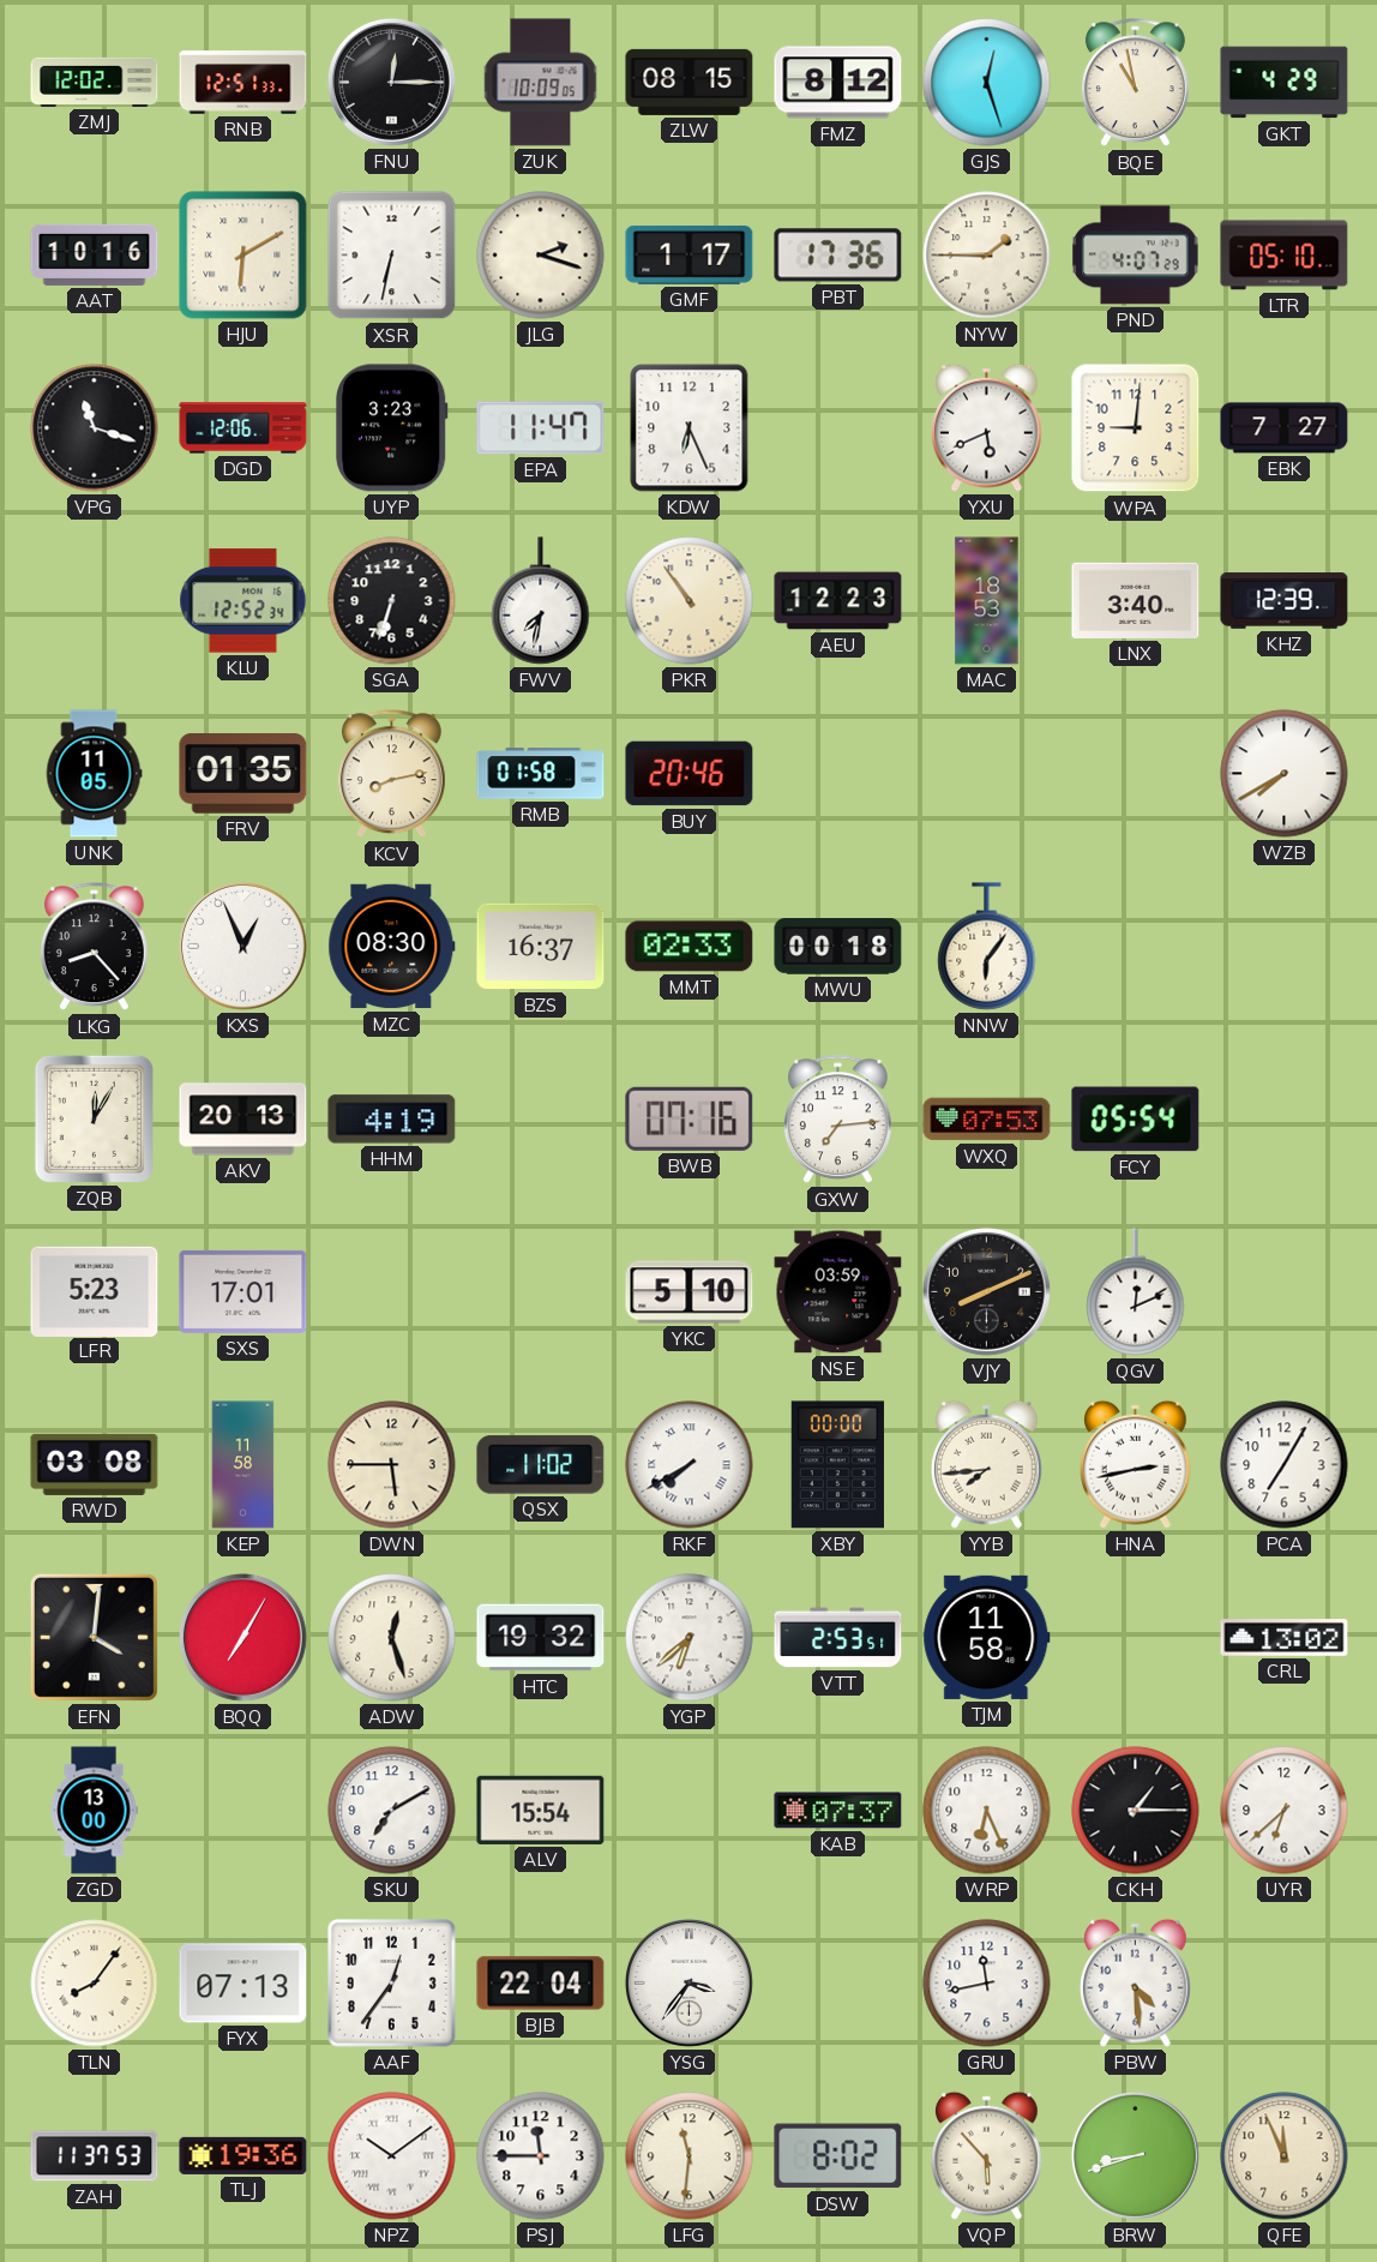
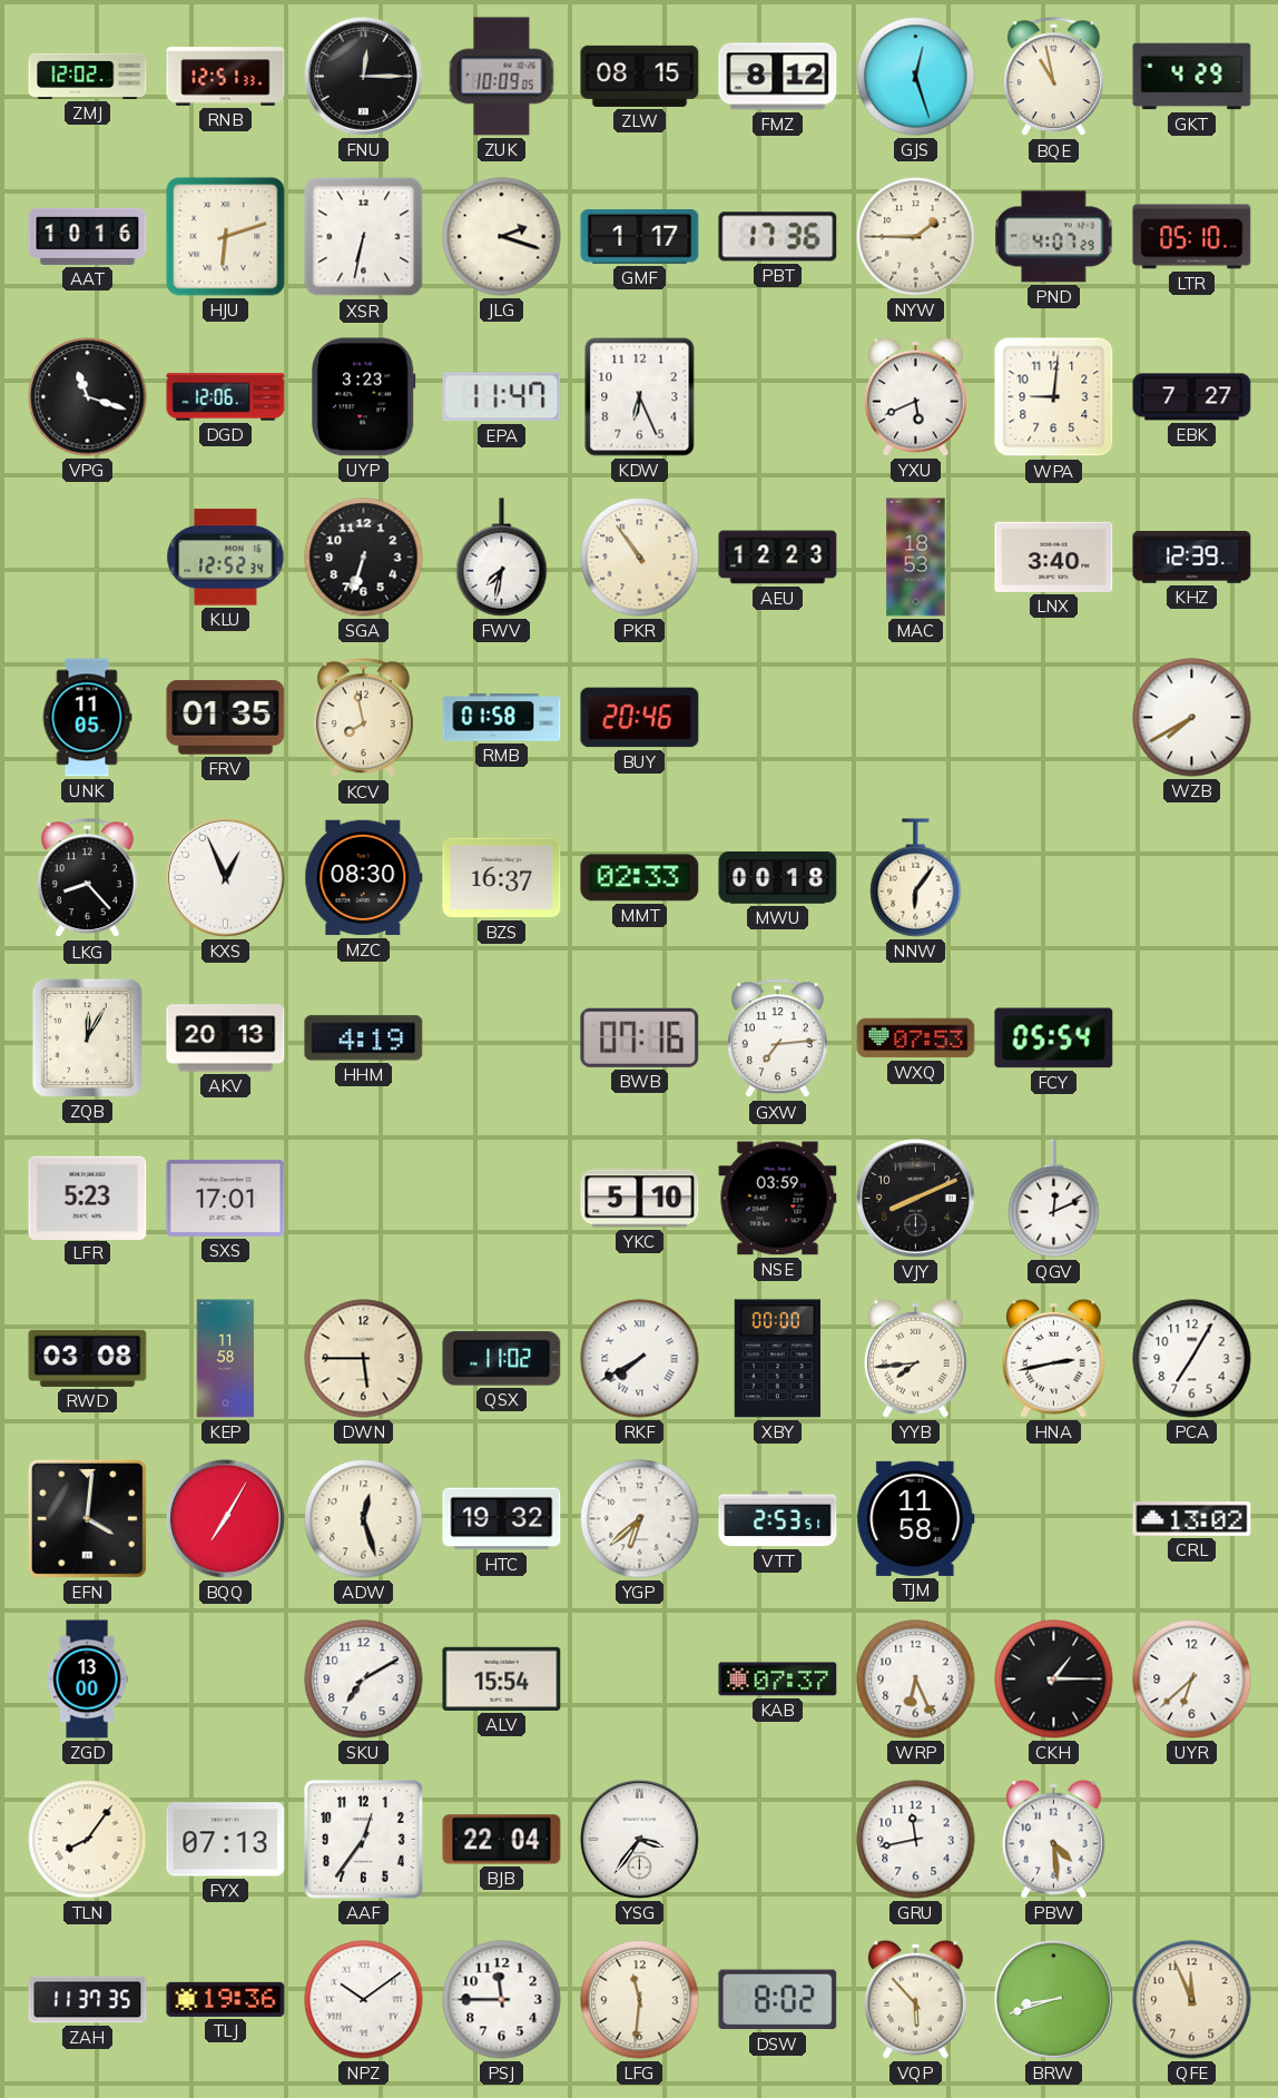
HJU: 6:10 -> 6:12 (226, 237)
KCV: 8:13 -> 7:58 (363, 718)
ZAH: 11:37:53 -> 11:37:35 (88, 2000)
